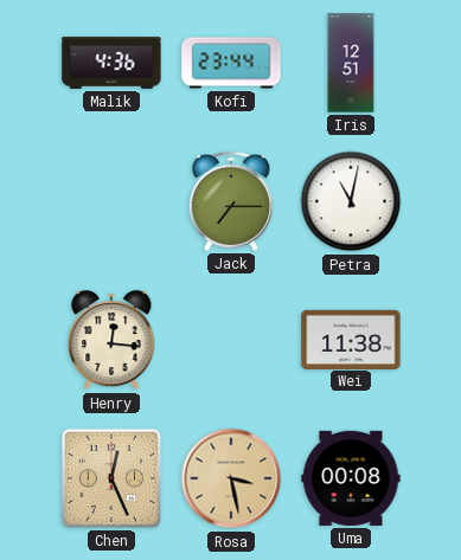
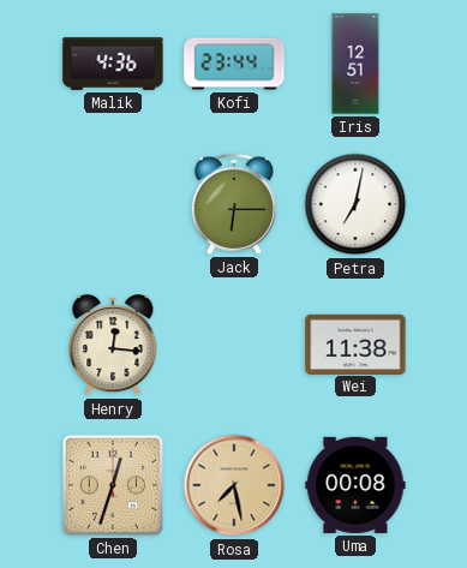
Jack: 7:15 -> 6:15 (233, 204)
Petra: 11:02 -> 7:02 (355, 204)
Chen: 12:26 -> 12:33 (113, 485)
Rosa: 3:28 -> 7:28 (234, 485)
